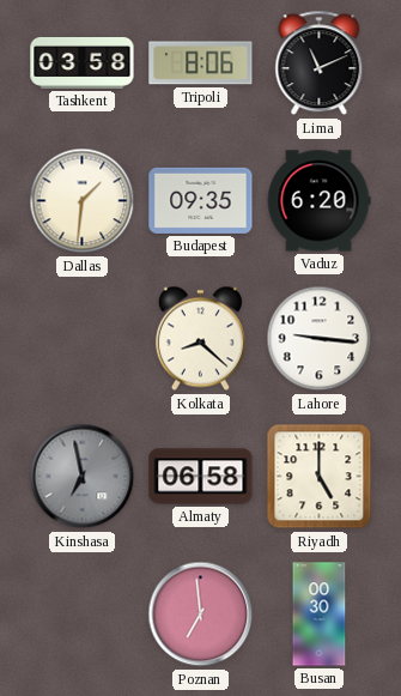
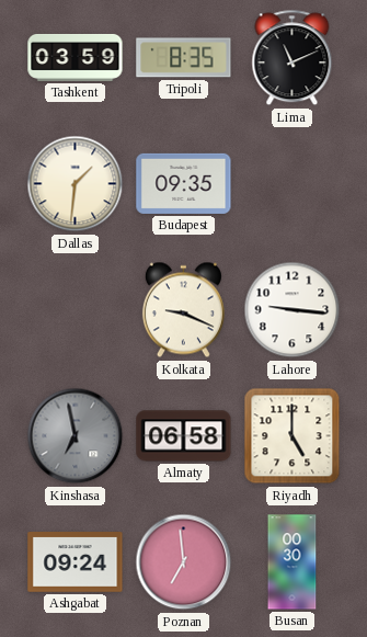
Tashkent: 03:58 -> 03:59 (76, 57)
Tripoli: 8:06 -> 8:35 (184, 58)
Vaduz: 6:20 -> none (318, 201)
Kolkata: 8:22 -> 9:19 (183, 310)
Ashgabat: none -> 09:24 (76, 562)
